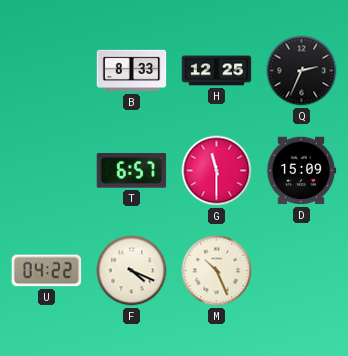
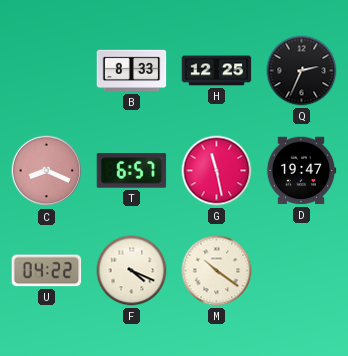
C: none -> 8:19 (47, 171)
G: 11:30 -> 11:28 (217, 171)
D: 15:09 -> 19:47 (301, 171)
M: 10:26 -> 10:21 (217, 271)
